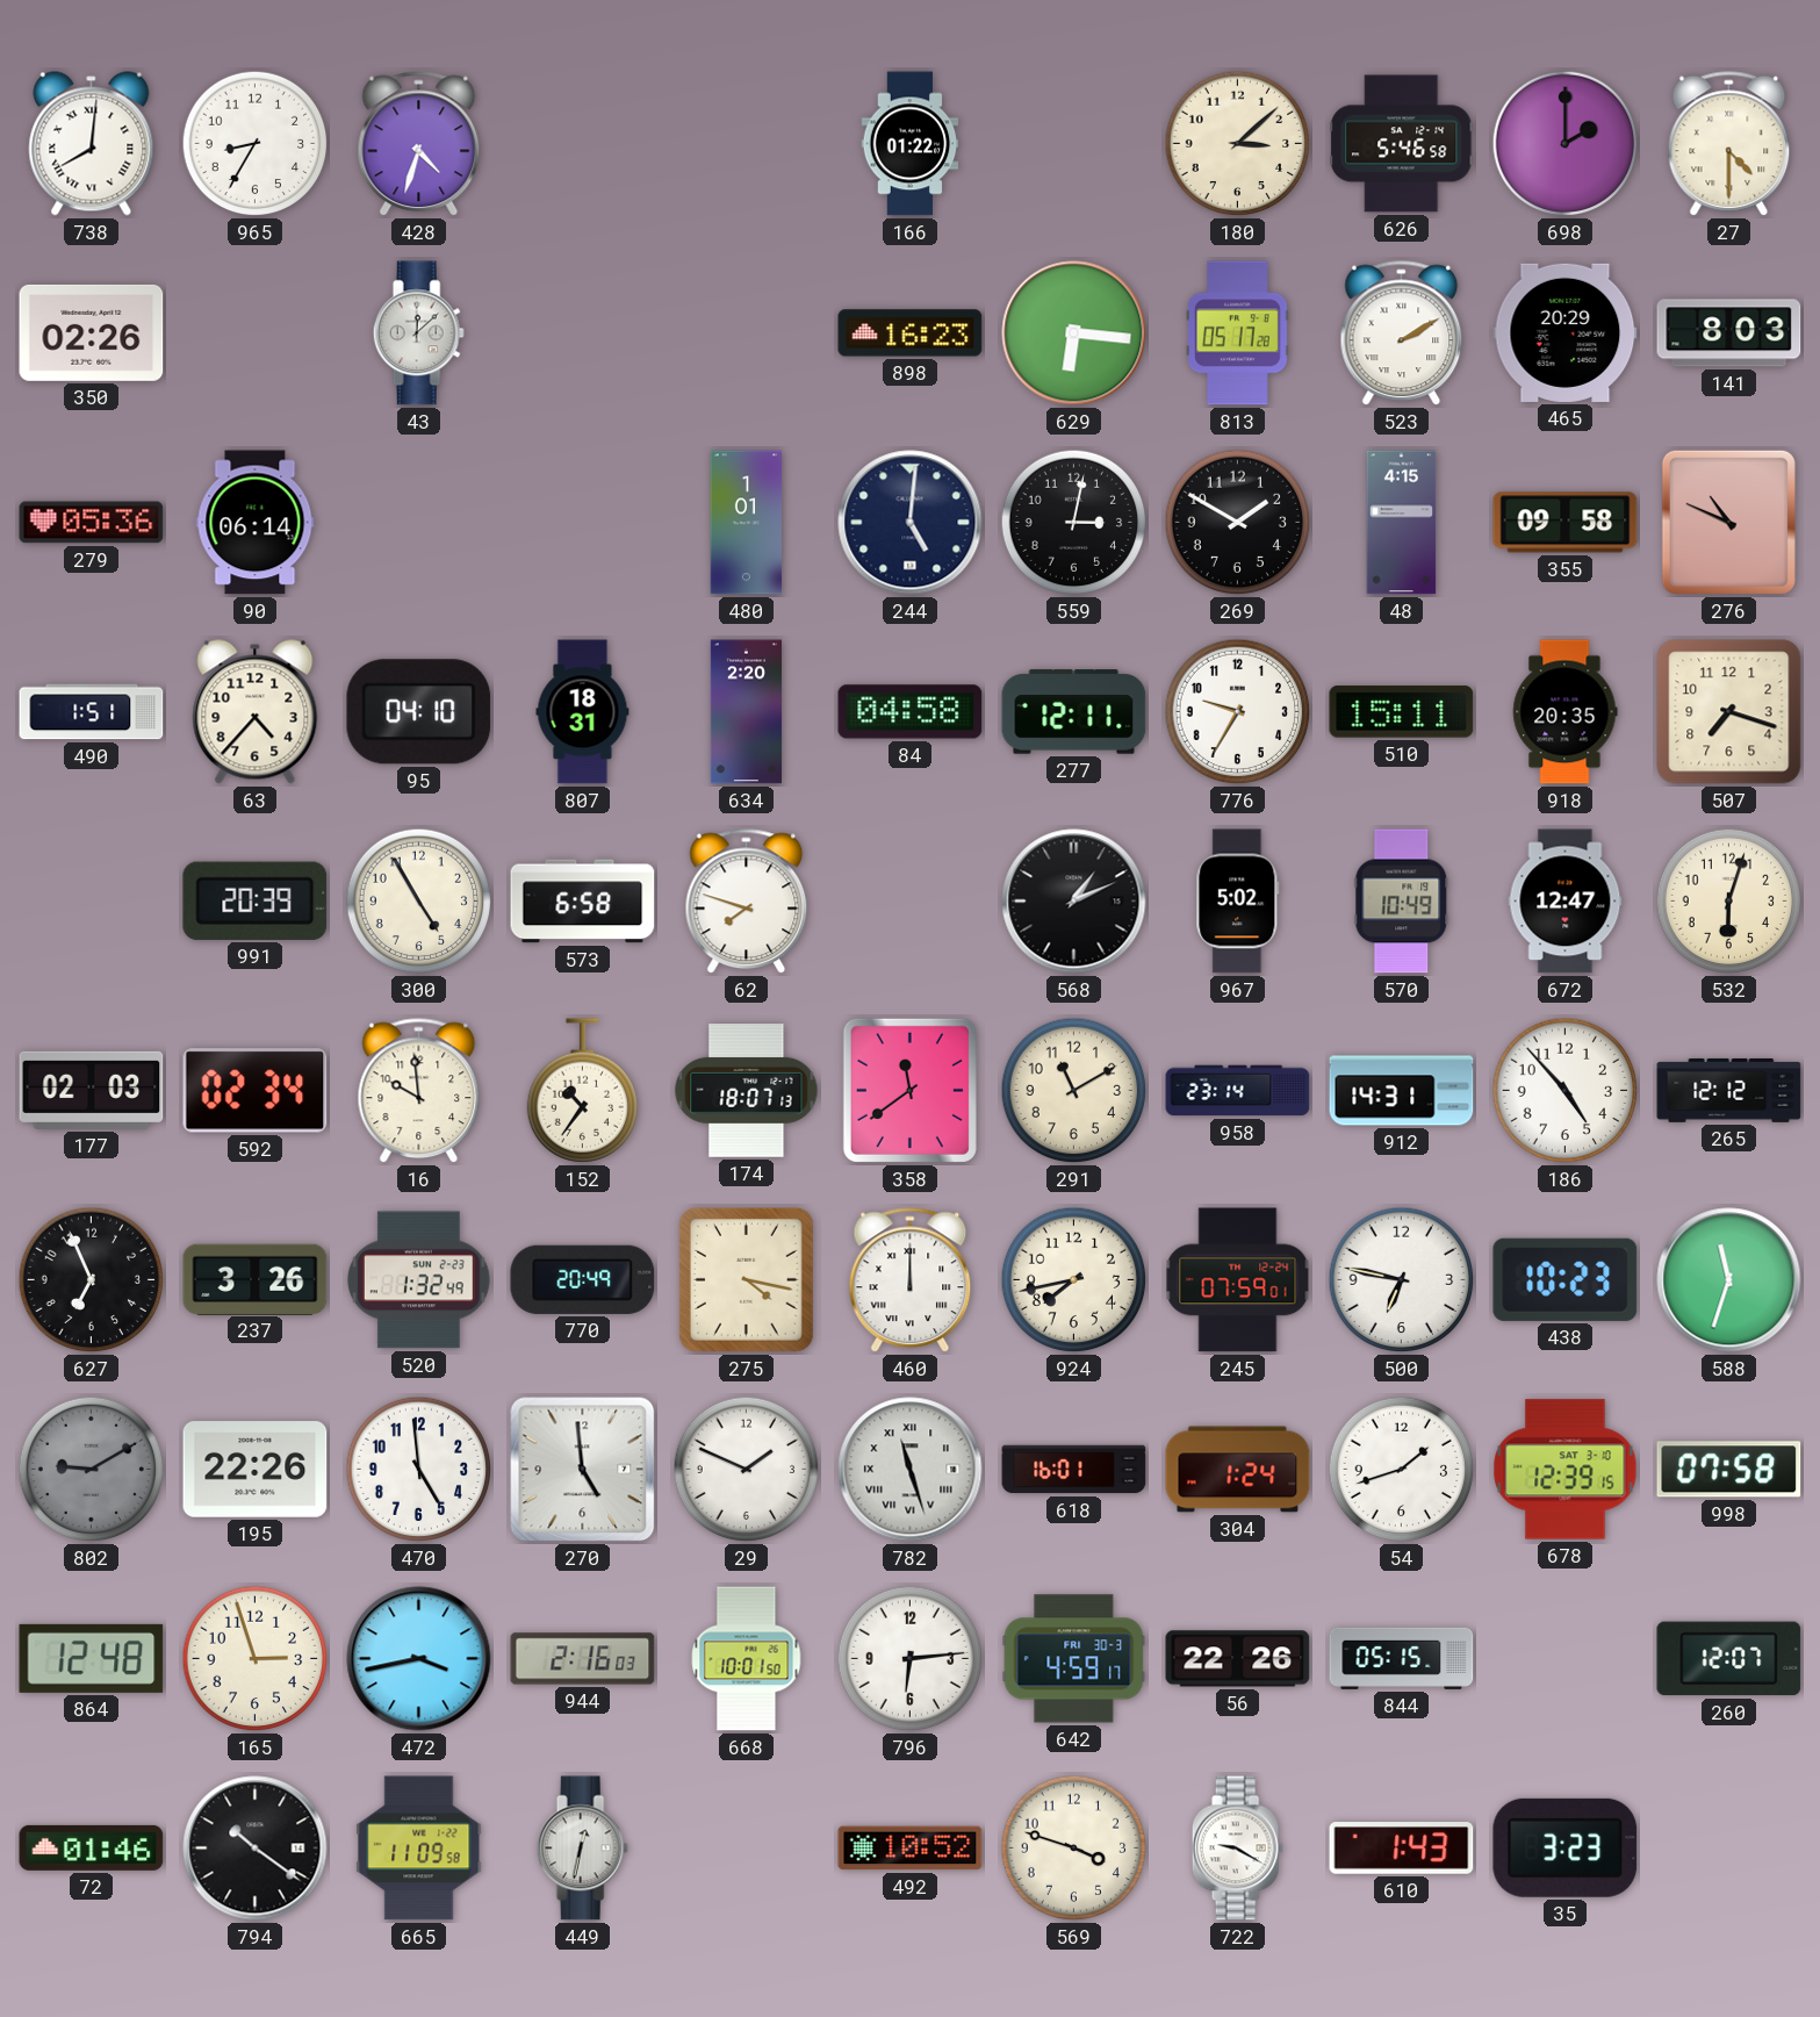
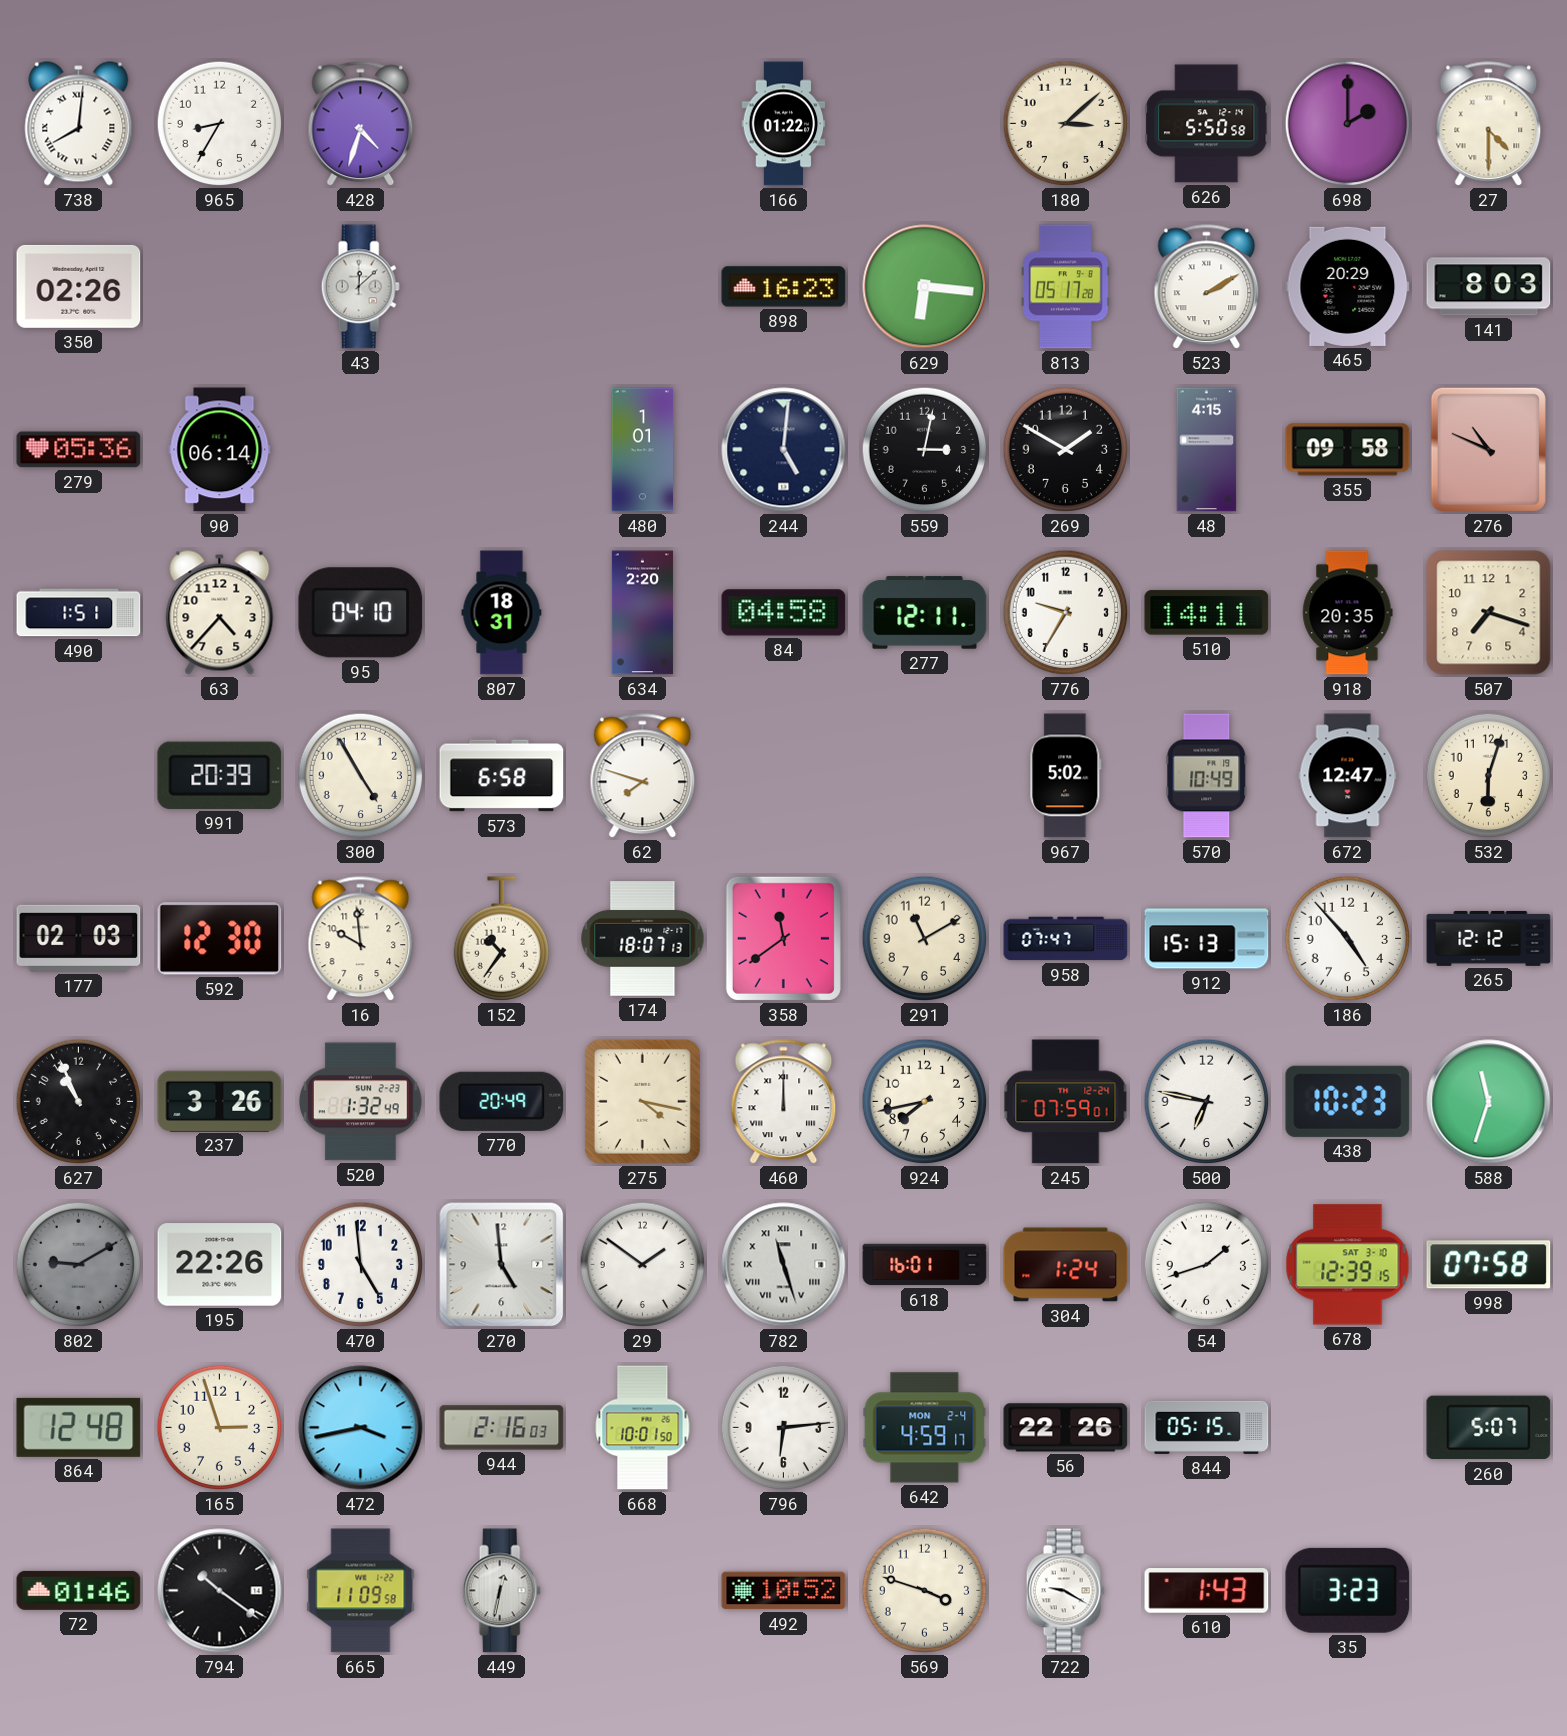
626: 5:46 -> 5:50 (1207, 124)
510: 15:11 -> 14:11 (1207, 613)
568: 1:11 -> none (1074, 902)
592: 02:34 -> 12:30 (220, 939)
958: 23:14 -> 07:47 (1066, 939)
912: 14:31 -> 15:13 (1207, 939)
627: 6:56 -> 10:56 (79, 1102)
29: 1:49 -> 1:51 (643, 1265)
642 date: FRI 30-3 -> MON 2-4 (925, 1428)
260: 12:07 -> 5:07 (1489, 1428)
